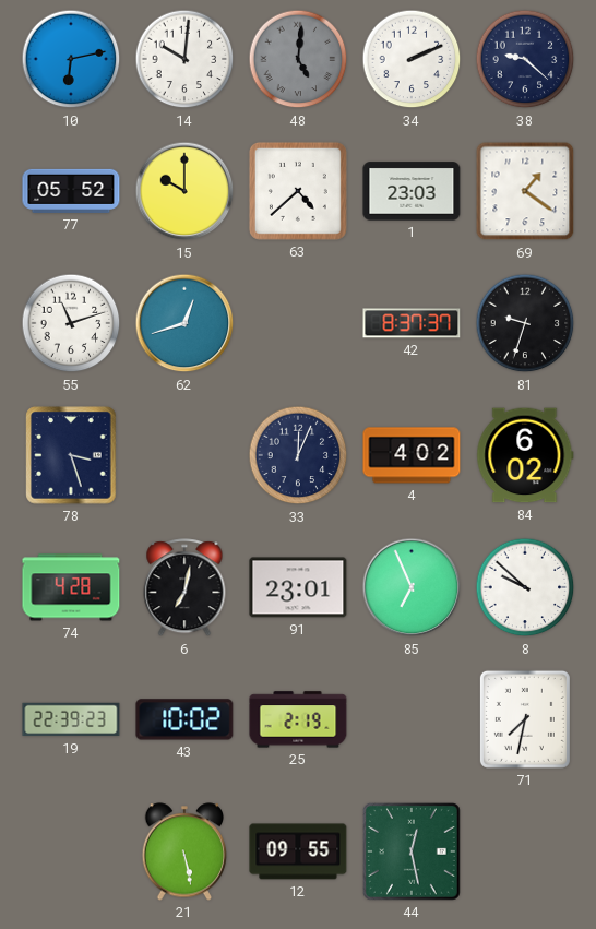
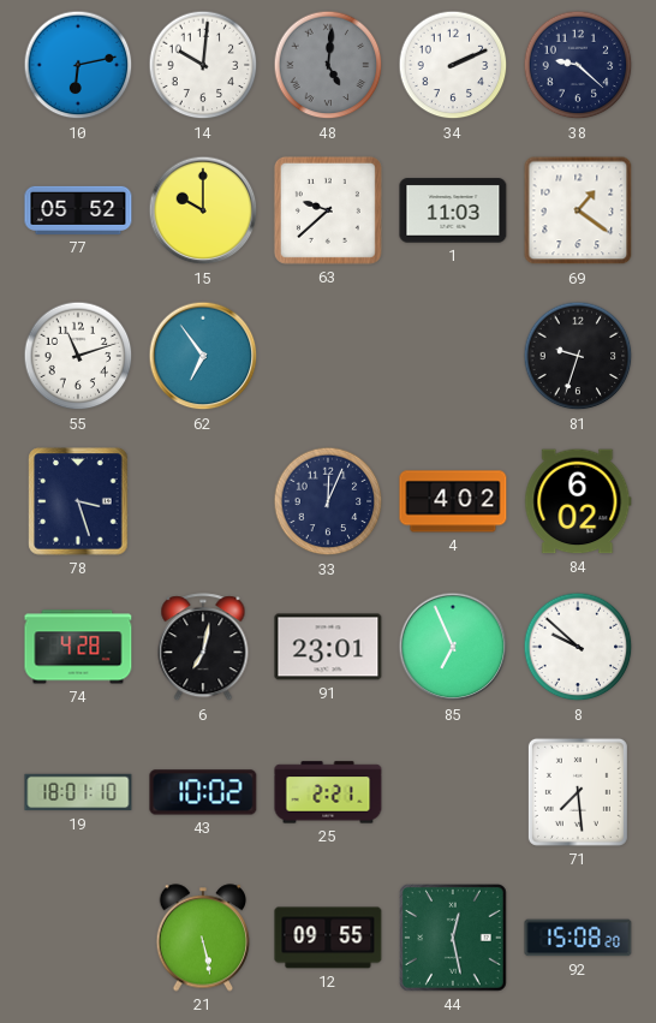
63: 4:38 -> 9:38 (328, 210)
1: 23:03 -> 11:03 (453, 210)
62: 12:42 -> 6:54 (203, 356)
42: 8:37 -> none (412, 323)
19: 22:39 -> 18:01 (78, 792)
25: 2:19 -> 2:21 (328, 792)
71: 7:32 -> 7:29 (578, 792)
92: none -> 15:08 (578, 938)
